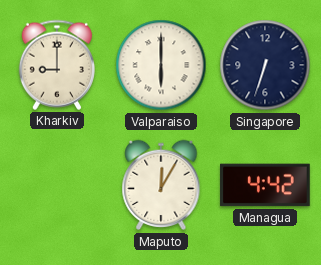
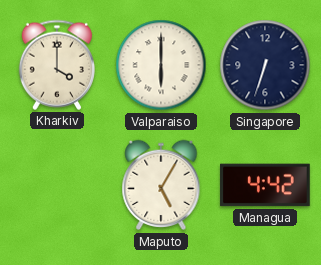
Kharkiv: 9:00 -> 4:00 (57, 65)
Maputo: 12:05 -> 5:05 (161, 185)
